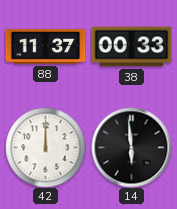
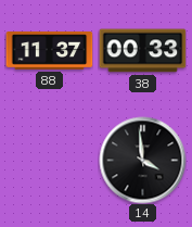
42: 12:00 -> none (45, 147)
14: 5:59 -> 3:59 (142, 160)
